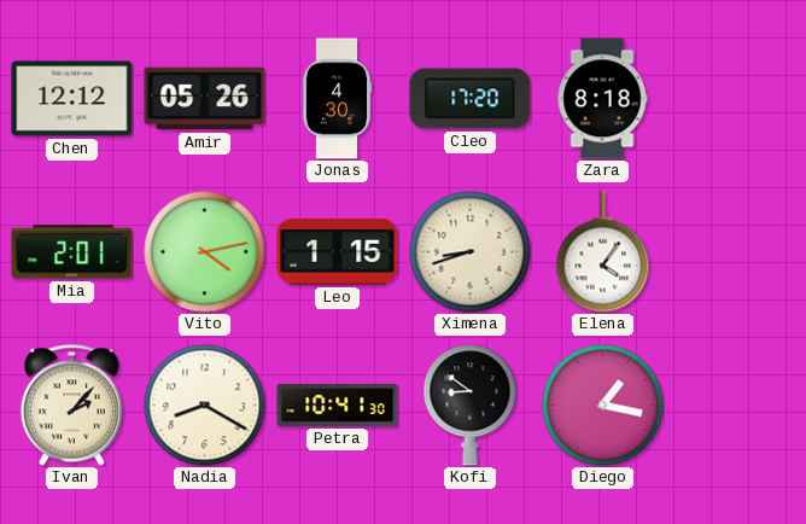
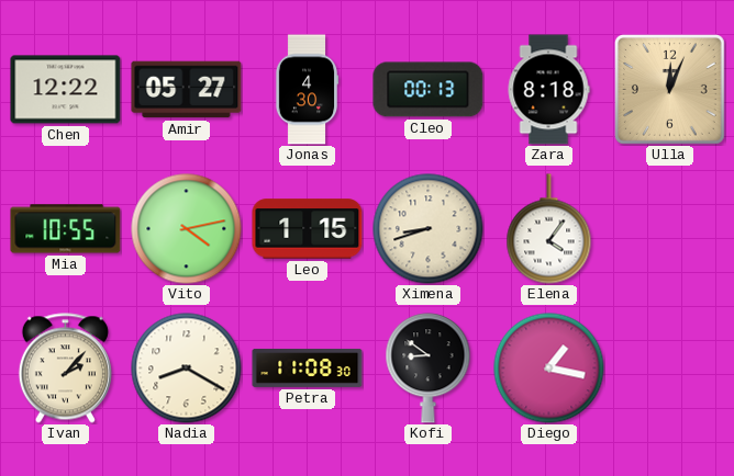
Chen: 12:12 -> 12:22 (66, 90)
Amir: 05:26 -> 05:27 (187, 90)
Cleo: 17:20 -> 00:13 (429, 90)
Ulla: none -> 12:04 (669, 89)
Mia: 2:01 -> 10:55 (66, 229)
Petra: 10:41 -> 11:08 (308, 367)
